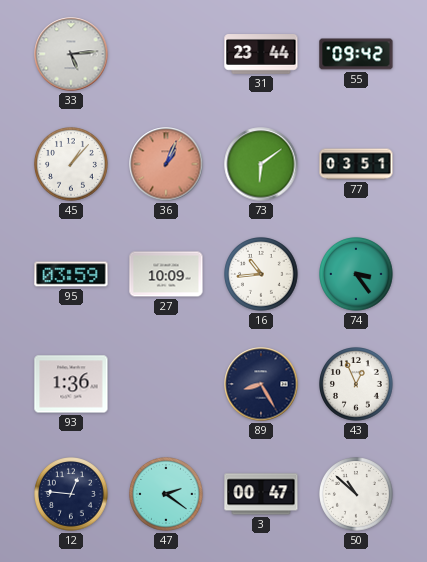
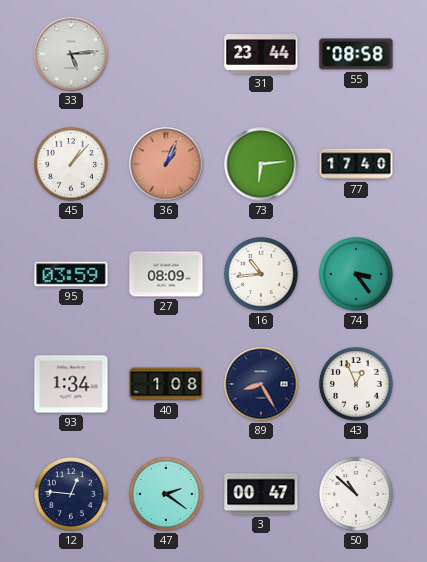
55: 09:42 -> 08:58 (356, 54)
73: 6:09 -> 6:14 (261, 164)
77: 03:51 -> 17:40 (356, 164)
27: 10:09 -> 08:09 (166, 274)
93: 1:36 -> 1:34 (71, 384)
40: none -> 1:08 (166, 384)
